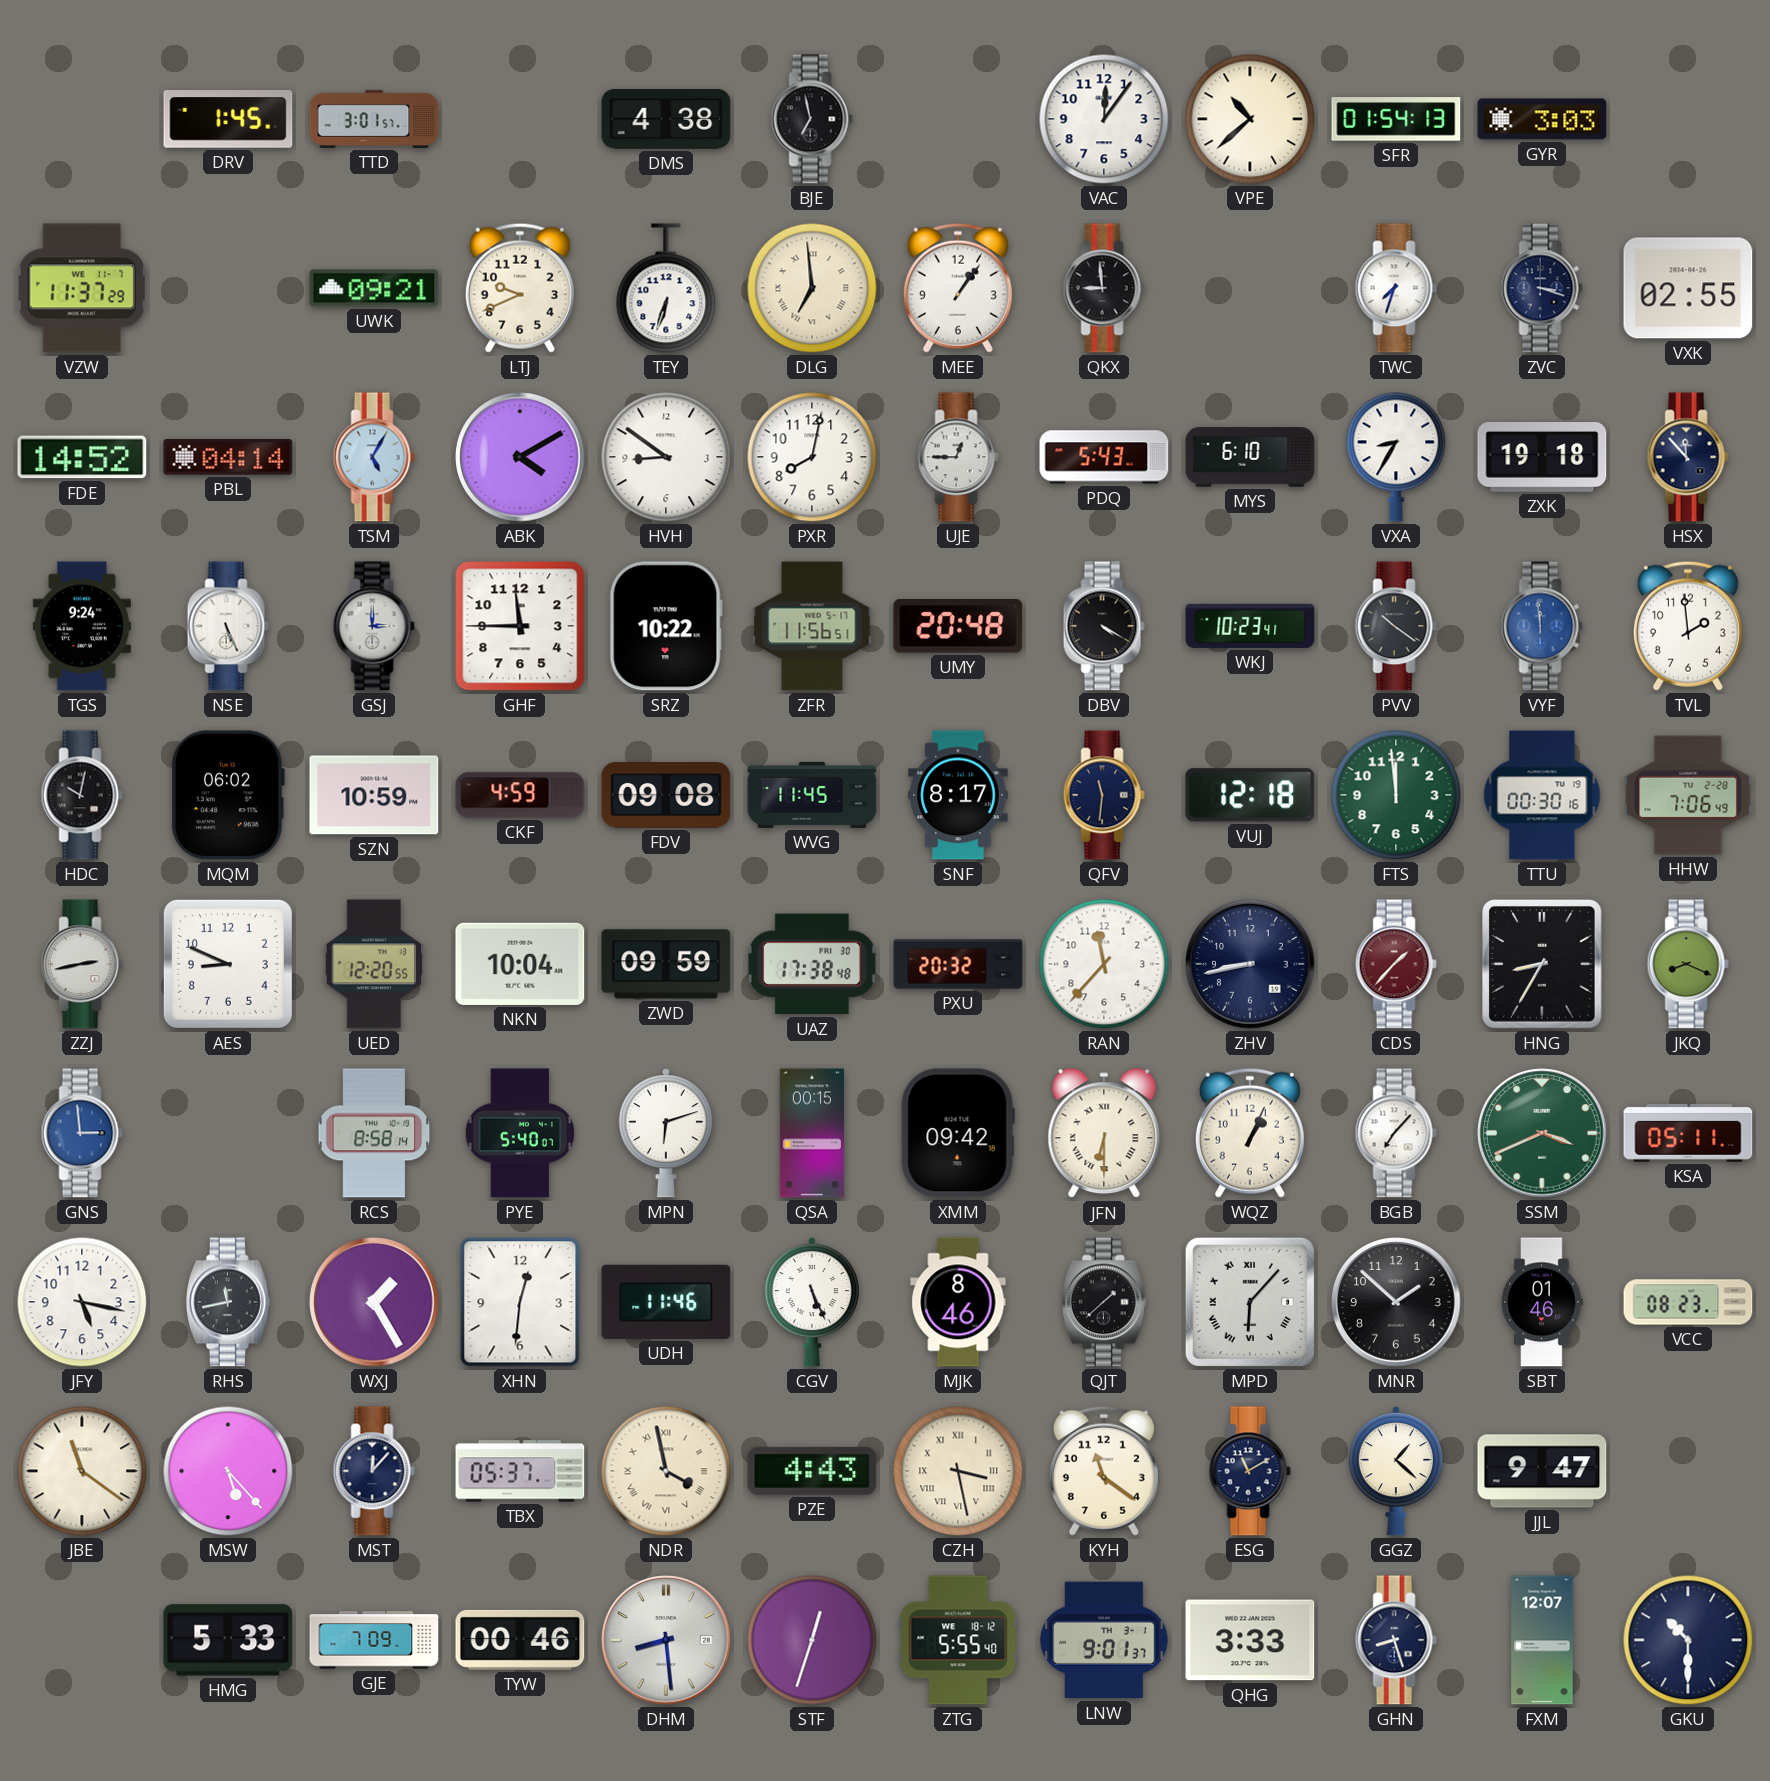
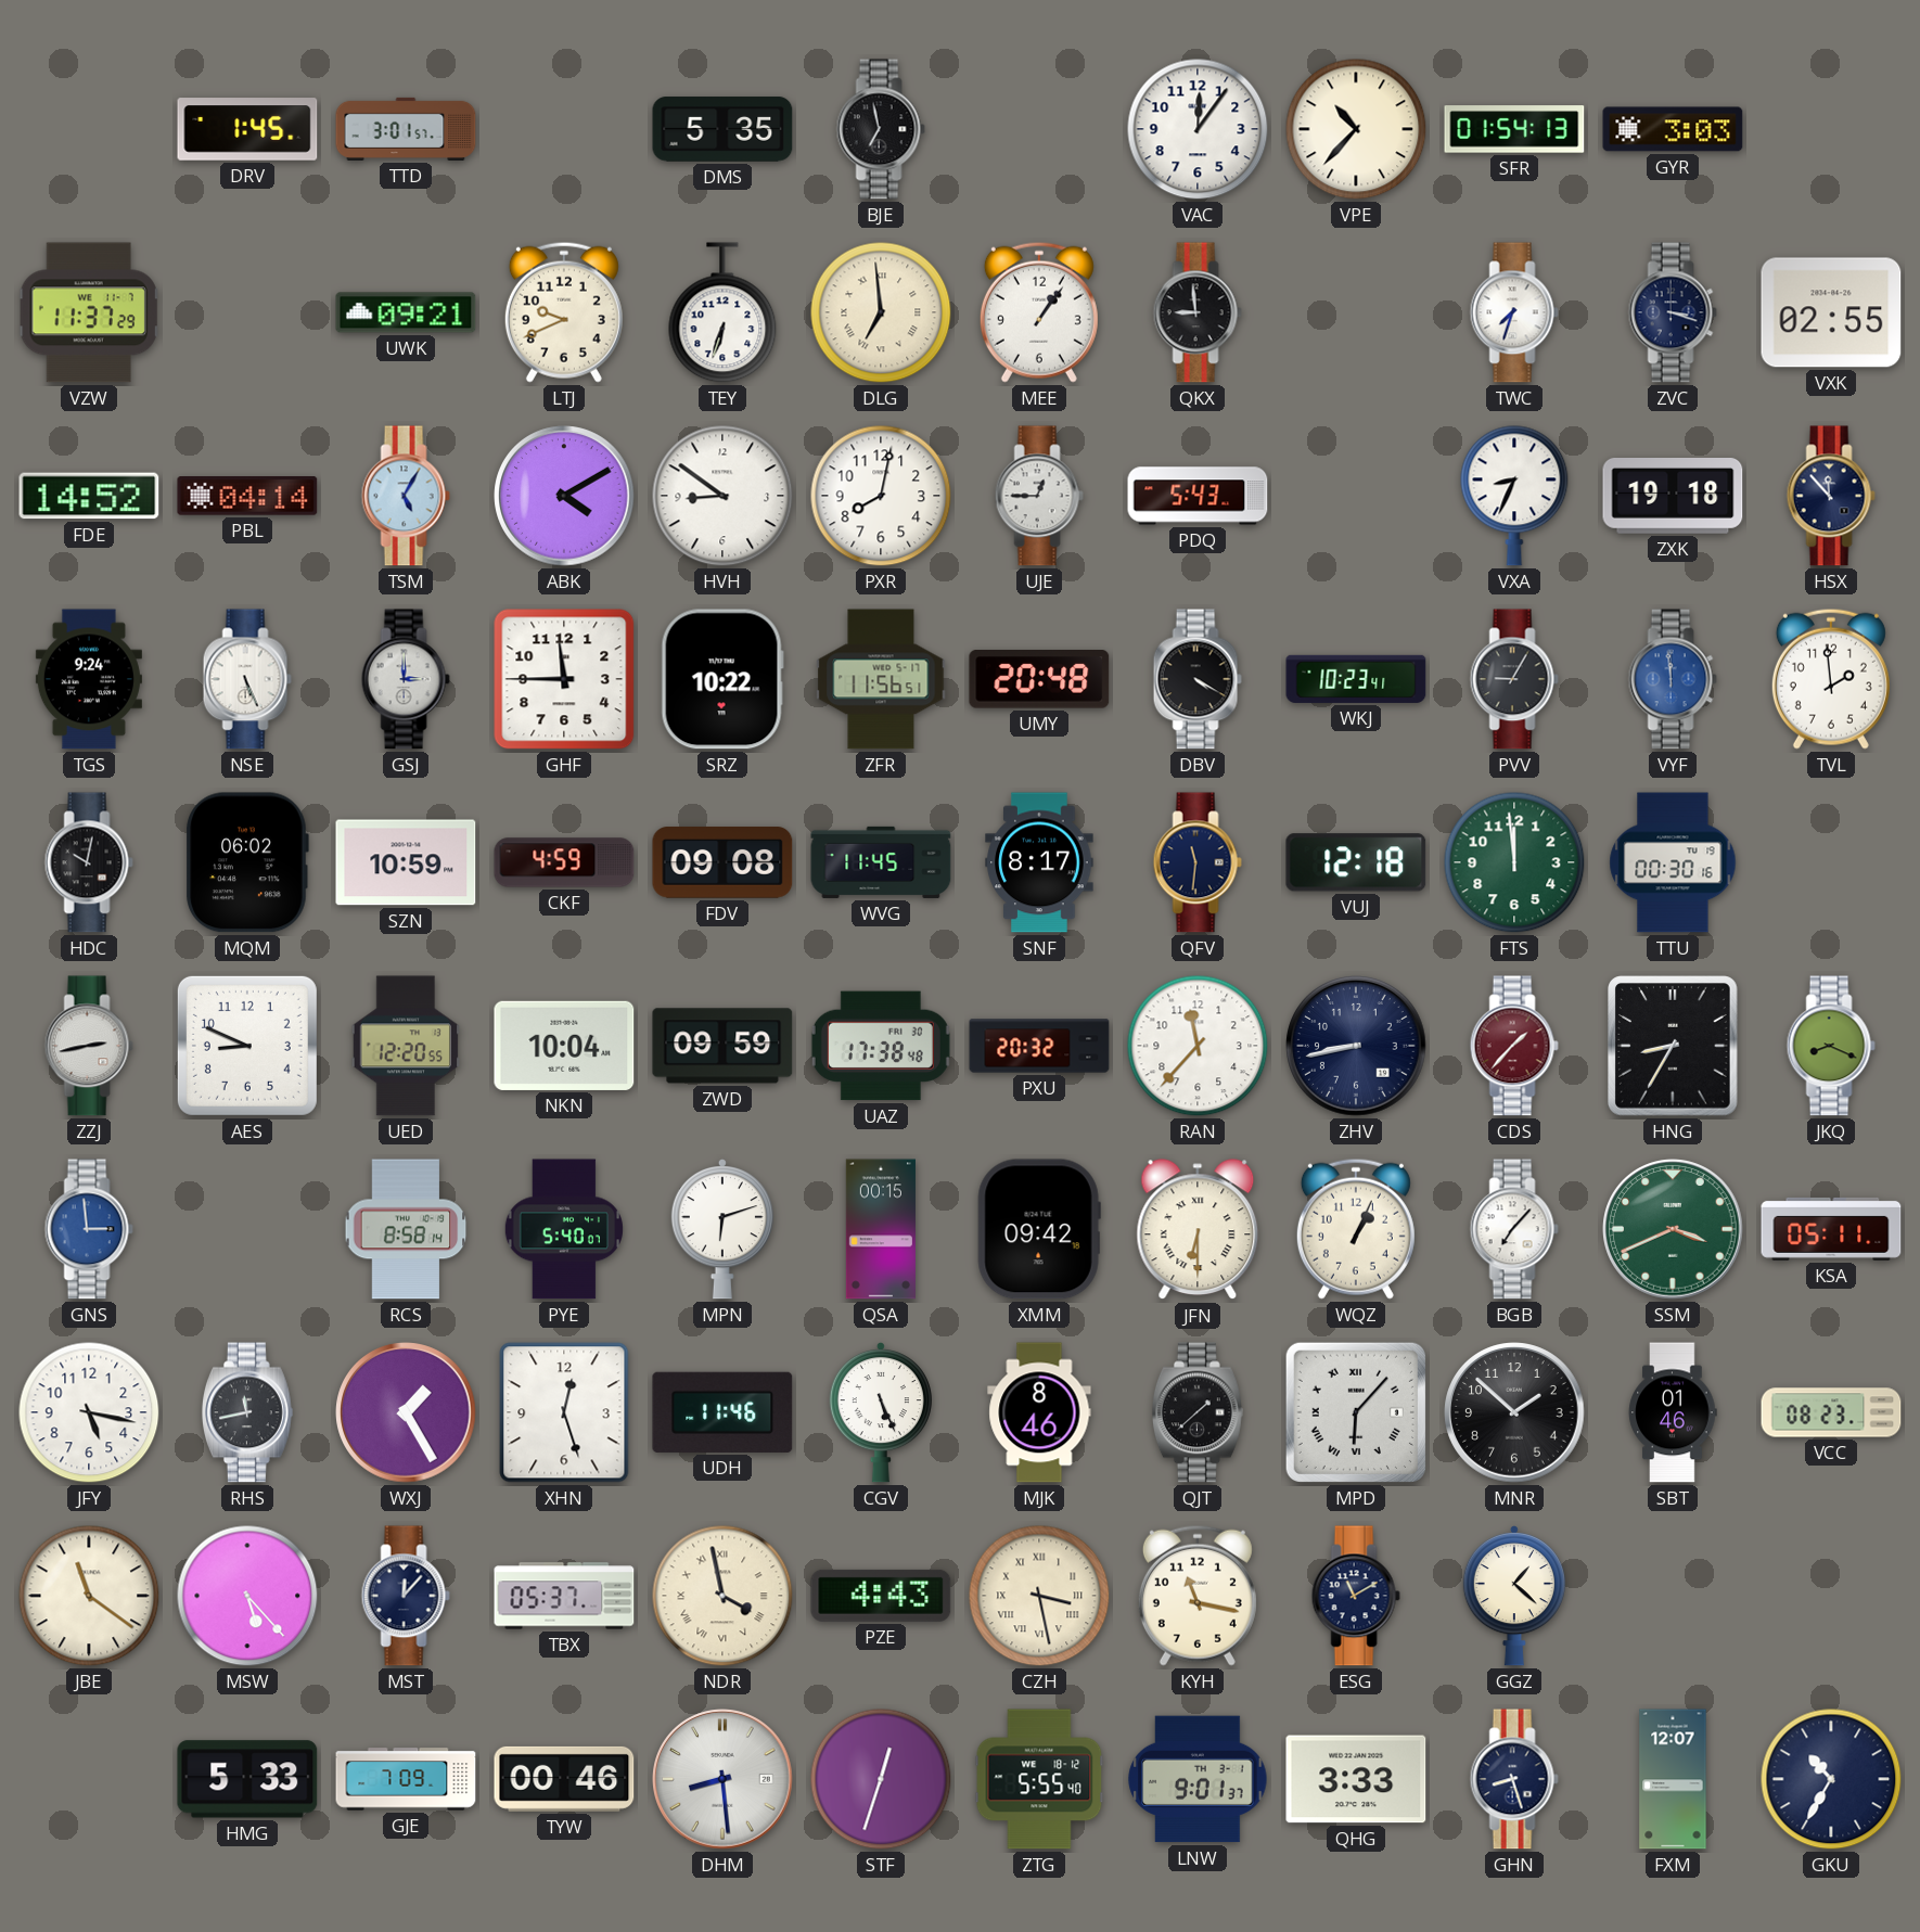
DMS: 4:38 -> 5:35 (722, 129)
VPE: 10:38 -> 10:37 (1356, 129)
MYS: 6:10 -> none (1250, 457)
VXA: 8:35 -> 8:34 (1514, 496)
PVV: 10:21 -> 9:05 (1514, 679)
HHW: 7:06 -> none (1688, 795)
XHN: 12:31 -> 12:27 (564, 1412)
KYH: 11:21 -> 11:17 (1198, 1596)
JJL: 9:47 -> none (1542, 1471)
GKU: 10:30 -> 10:35 (1831, 1779)
